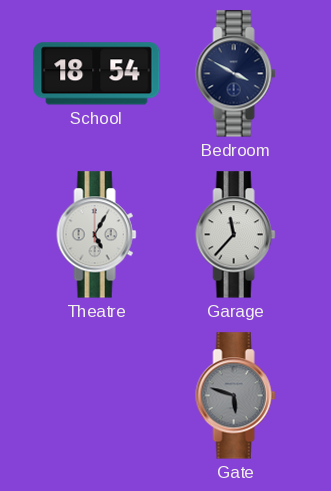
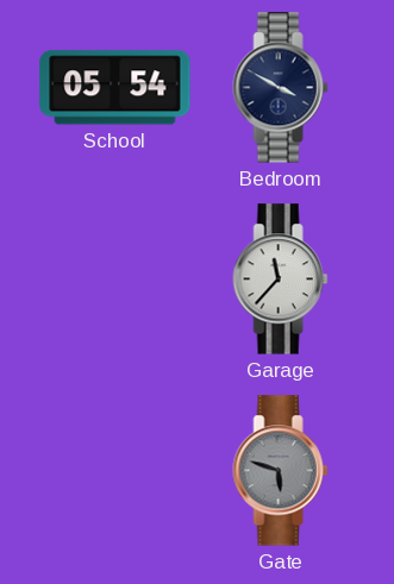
School: 18:54 -> 05:54 (115, 88)
Theatre: 5:05 -> none (97, 235)
